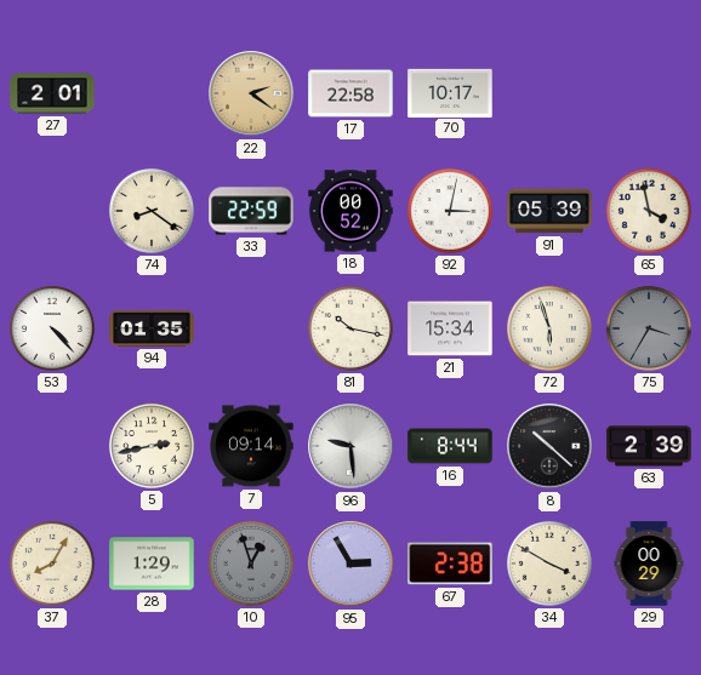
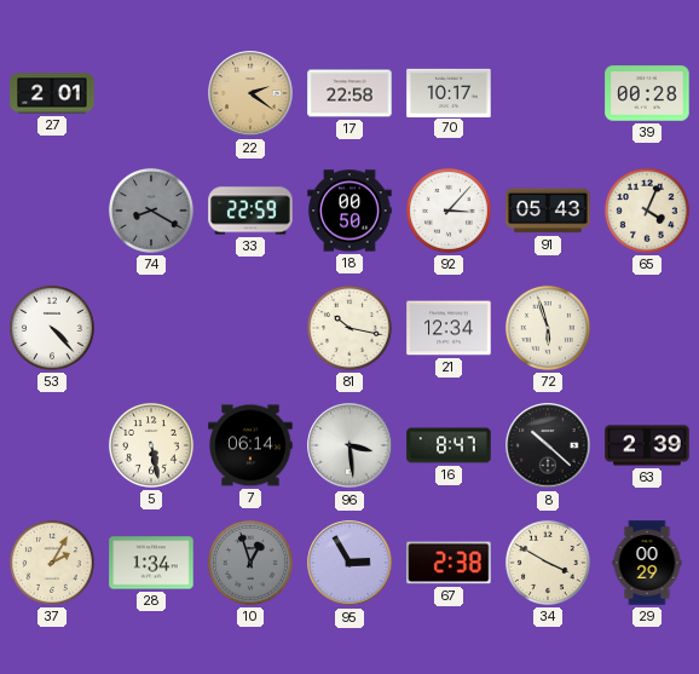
39: none -> 00:28 (647, 93)
74: 8:21 -> 8:20 (151, 211)
74 dial: cream -> grey (151, 211)
18: 00:52 -> 00:50 (349, 211)
92: 3:02 -> 3:07 (449, 211)
91: 05:39 -> 05:43 (548, 211)
65: 3:58 -> 4:04 (647, 211)
94: 01:35 -> none (152, 328)
21: 15:34 -> 12:34 (449, 328)
75: 3:35 -> none (649, 328)
5: 2:43 -> 5:28 (151, 445)
7: 09:14 -> 06:14 (250, 445)
96: 9:29 -> 3:29 (349, 445)
16: 8:44 -> 8:47 (449, 445)
37: 8:05 -> 2:05 (52, 563)
28: 1:29 -> 1:34 (151, 563)
